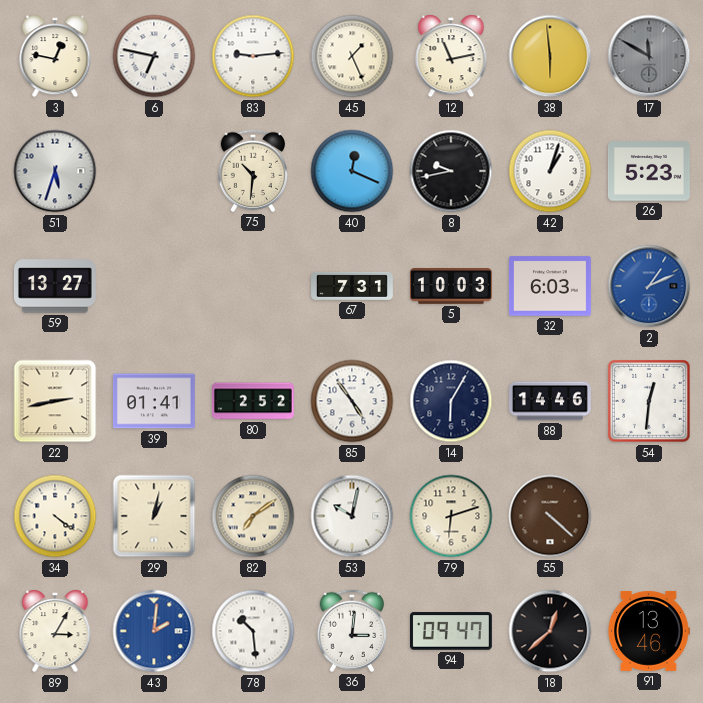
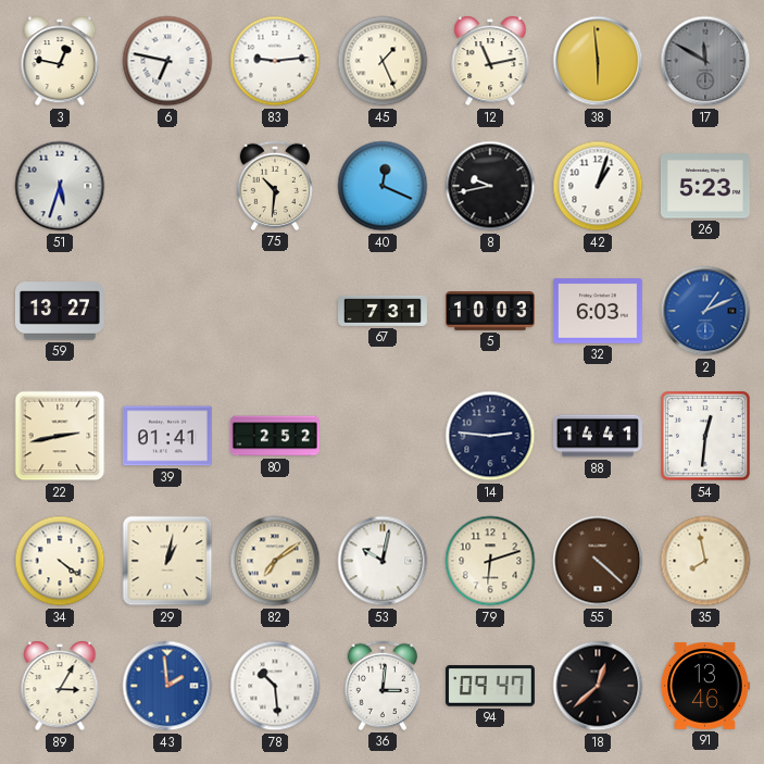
85: 4:54 -> none (352, 401)
14: 6:05 -> 2:46 (490, 436)
88: 14:46 -> 14:41 (599, 436)
35: none -> 7:58 (705, 561)
43: 2:01 -> 1:59 (167, 686)
